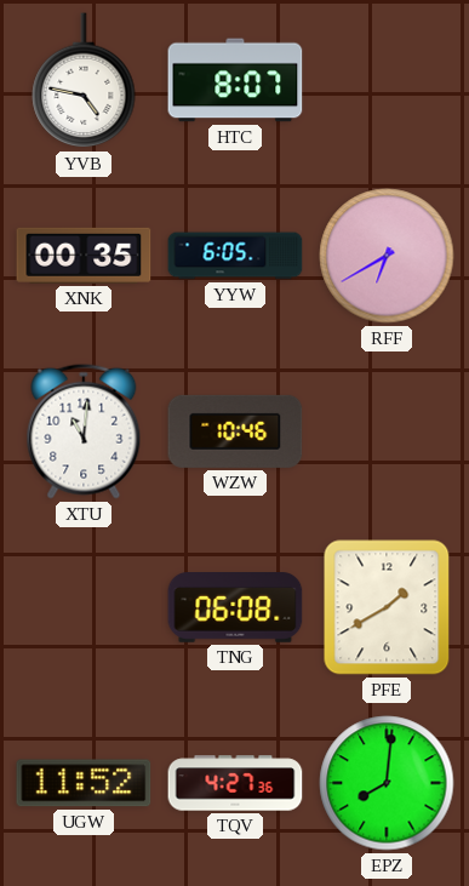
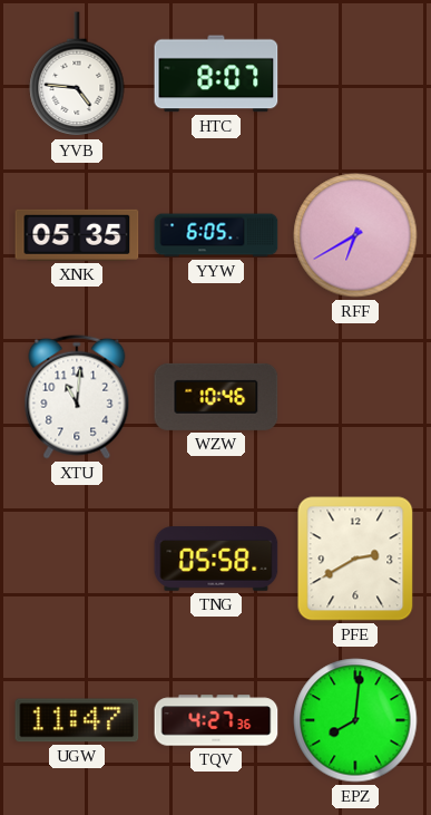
YVB: 4:47 -> 4:46 (77, 75)
XNK: 00:35 -> 05:35 (77, 235)
TNG: 06:08 -> 05:58 (216, 560)
PFE: 1:40 -> 2:40 (355, 559)
UGW: 11:52 -> 11:47 (77, 720)
